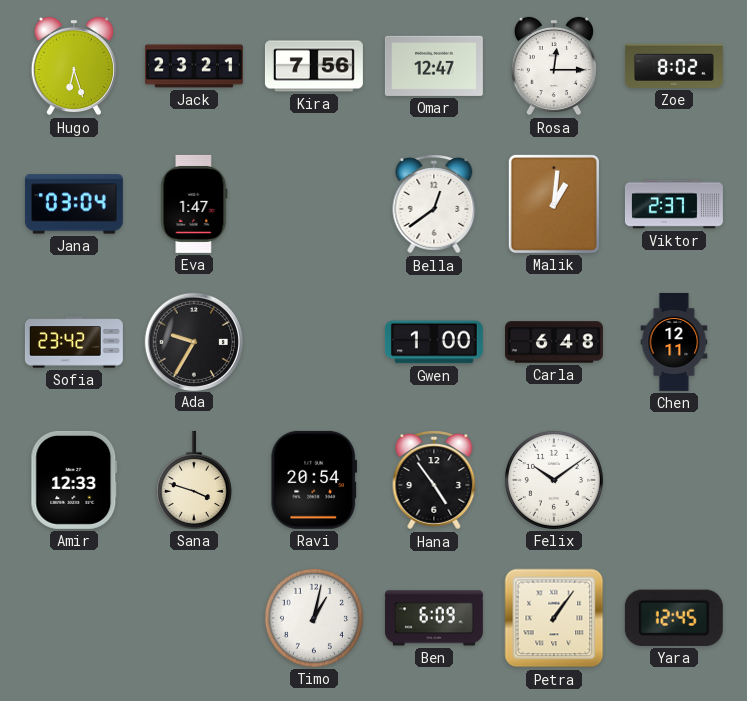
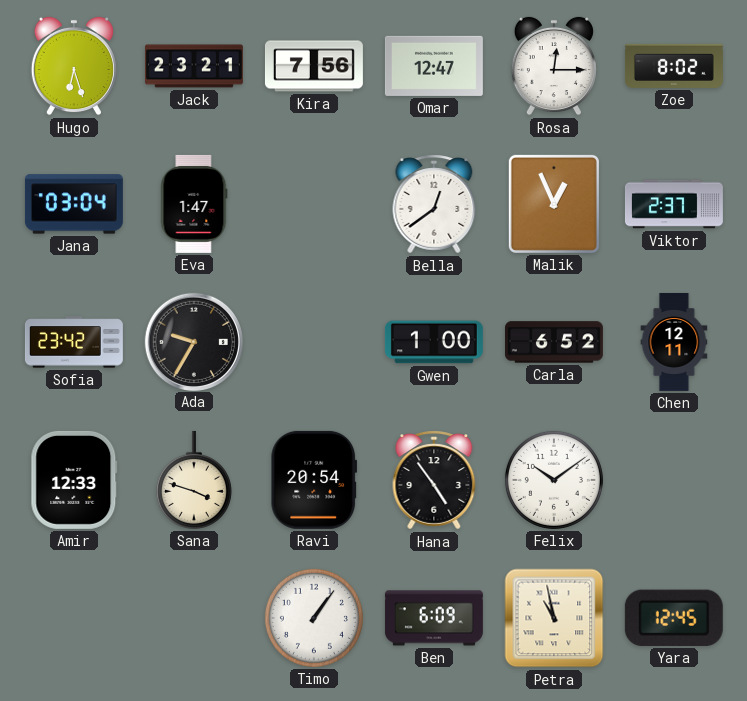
Malik: 1:01 -> 12:56 (554, 204)
Carla: 6:48 -> 6:52 (554, 342)
Timo: 1:02 -> 1:06 (314, 618)
Petra: 1:06 -> 10:58 (554, 618)
